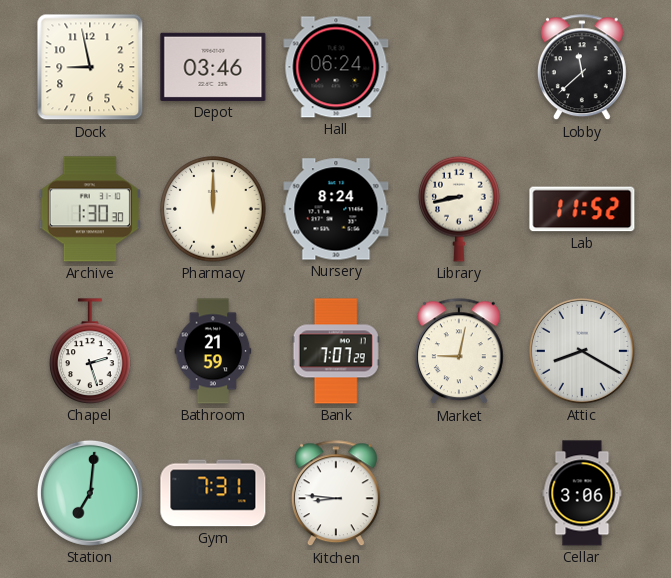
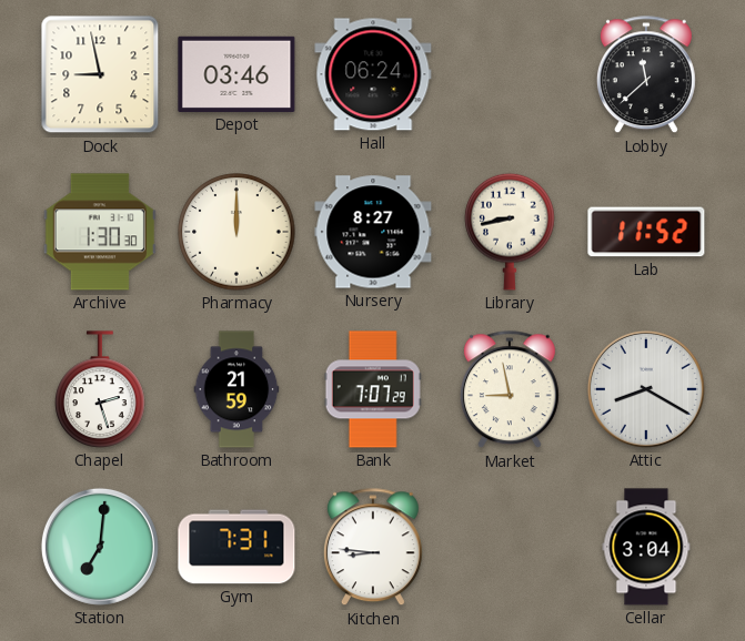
Nursery: 8:24 -> 8:27 (373, 232)
Market: 9:02 -> 8:58 (510, 390)
Cellar: 3:06 -> 3:04 (646, 547)
